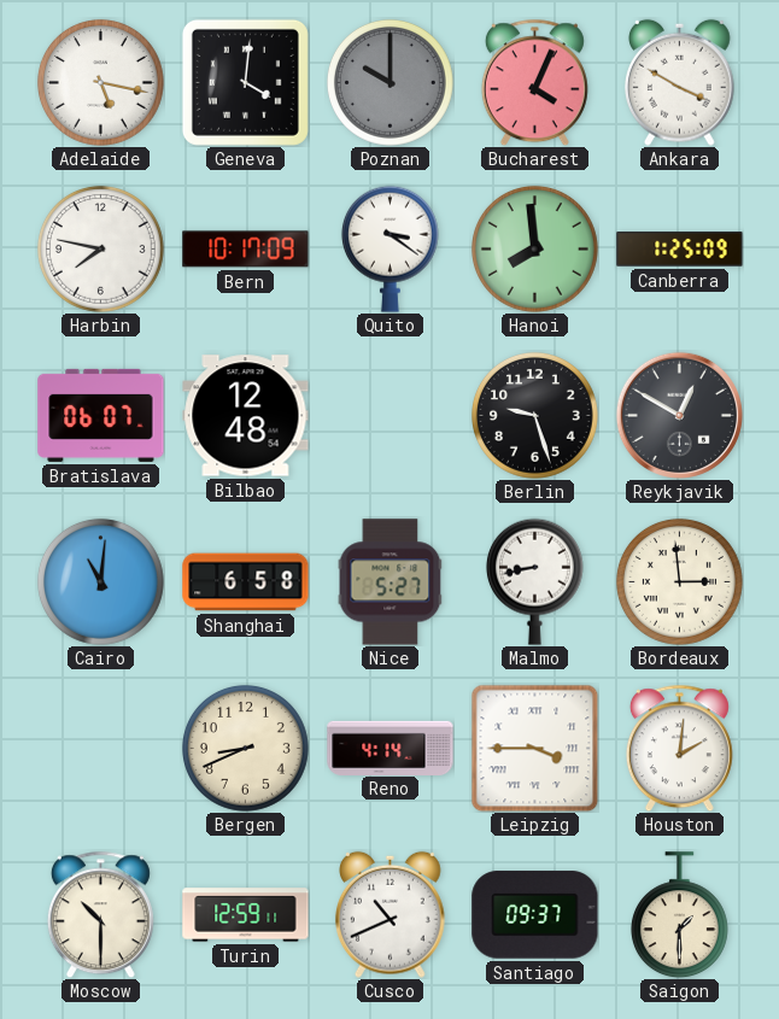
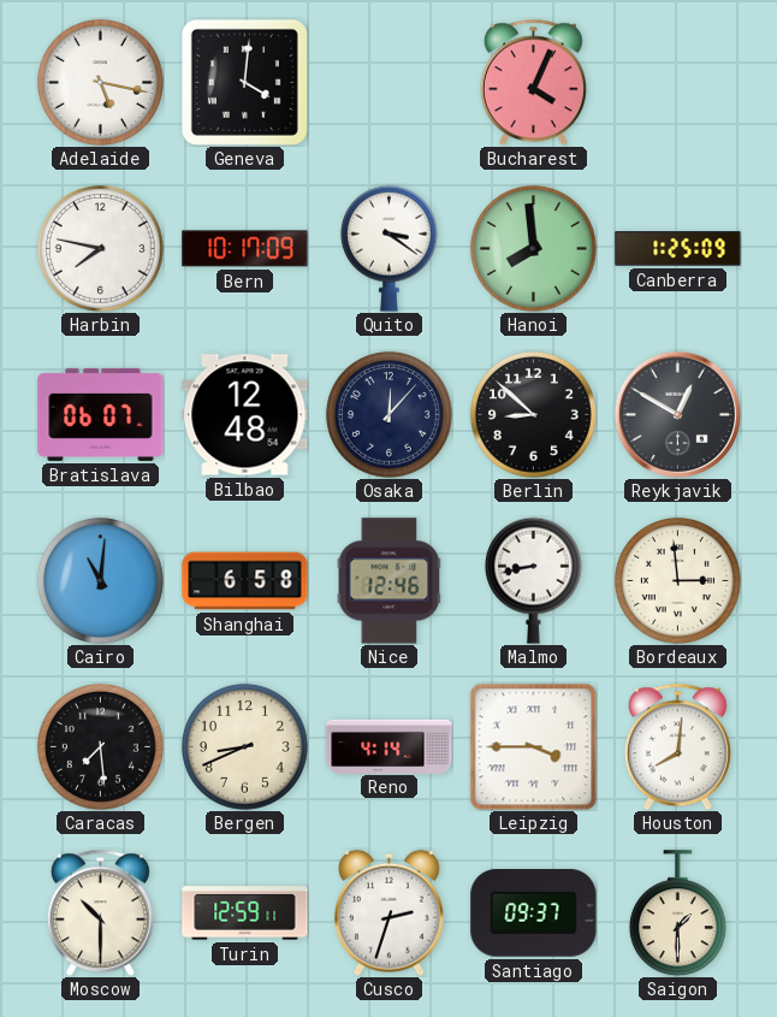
Poznan: 10:00 -> none (389, 82)
Ankara: 3:50 -> none (680, 82)
Osaka: none -> 12:07 (388, 414)
Berlin: 9:27 -> 8:52 (533, 414)
Nice: 5:27 -> 12:46 (390, 581)
Caracas: none -> 7:29 (100, 746)
Houston: 2:01 -> 8:01 (677, 746)
Cusco: 10:41 -> 2:33 (390, 912)
